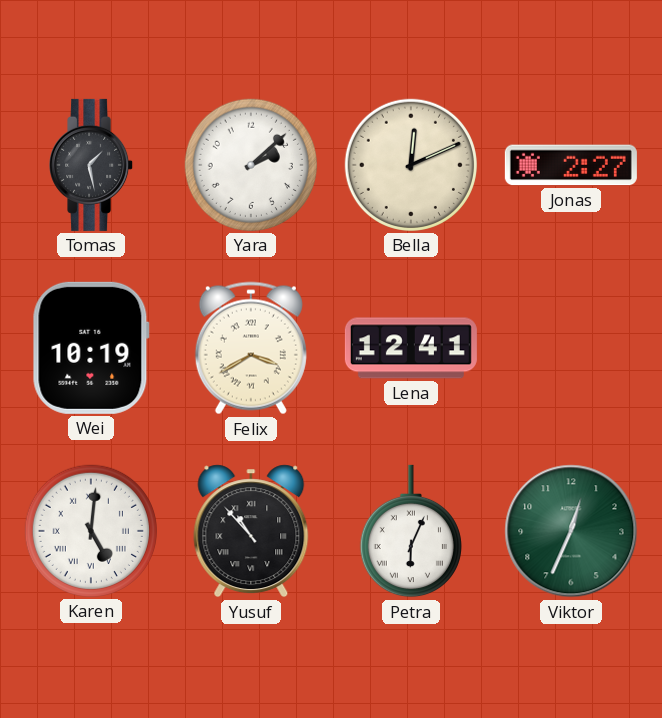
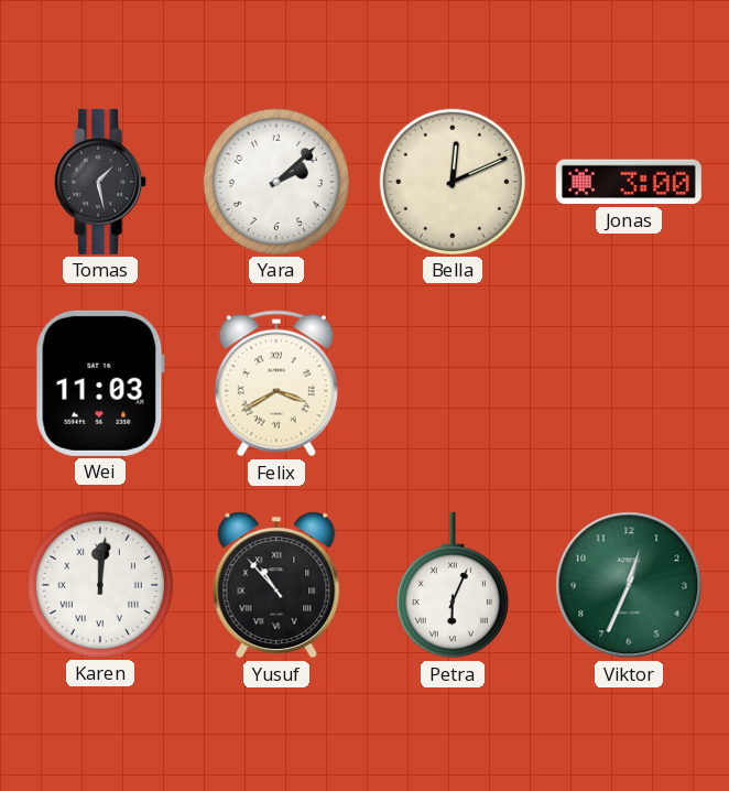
Jonas: 2:27 -> 3:00 (629, 182)
Wei: 10:19 -> 11:03 (100, 383)
Lena: 12:41 -> none (411, 348)
Karen: 5:01 -> 12:01 (100, 585)
